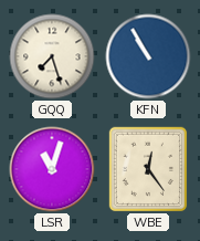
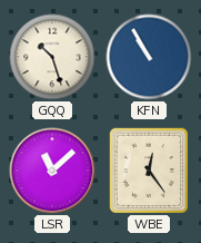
GQQ: 7:27 -> 10:27 (52, 57)
LSR: 11:03 -> 11:08 (52, 171)
